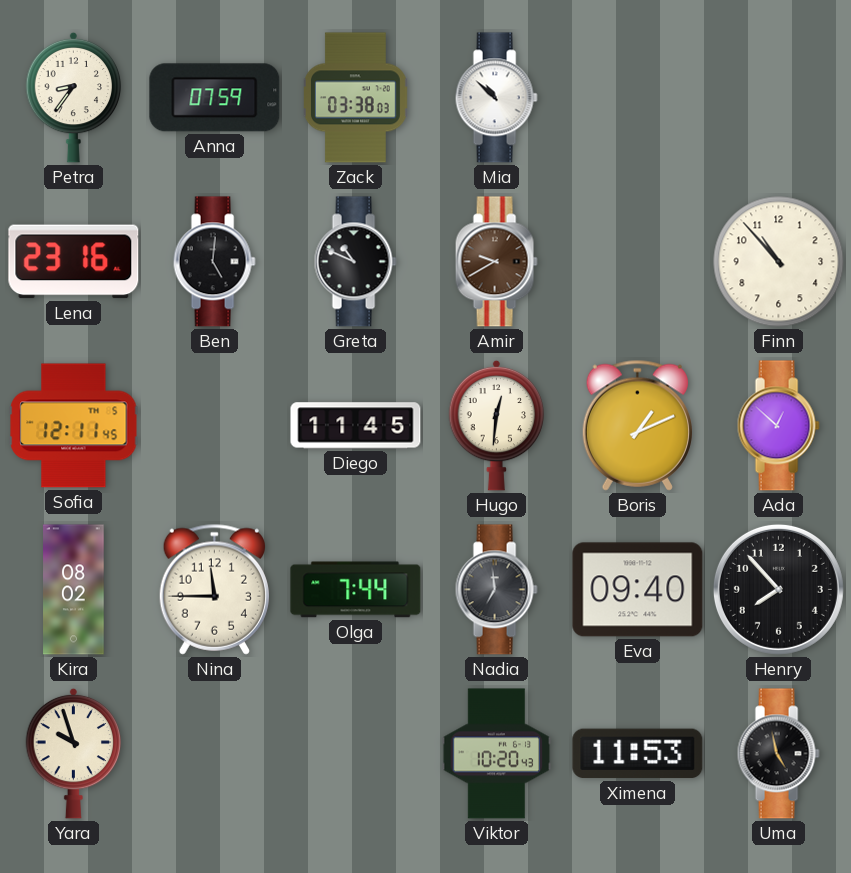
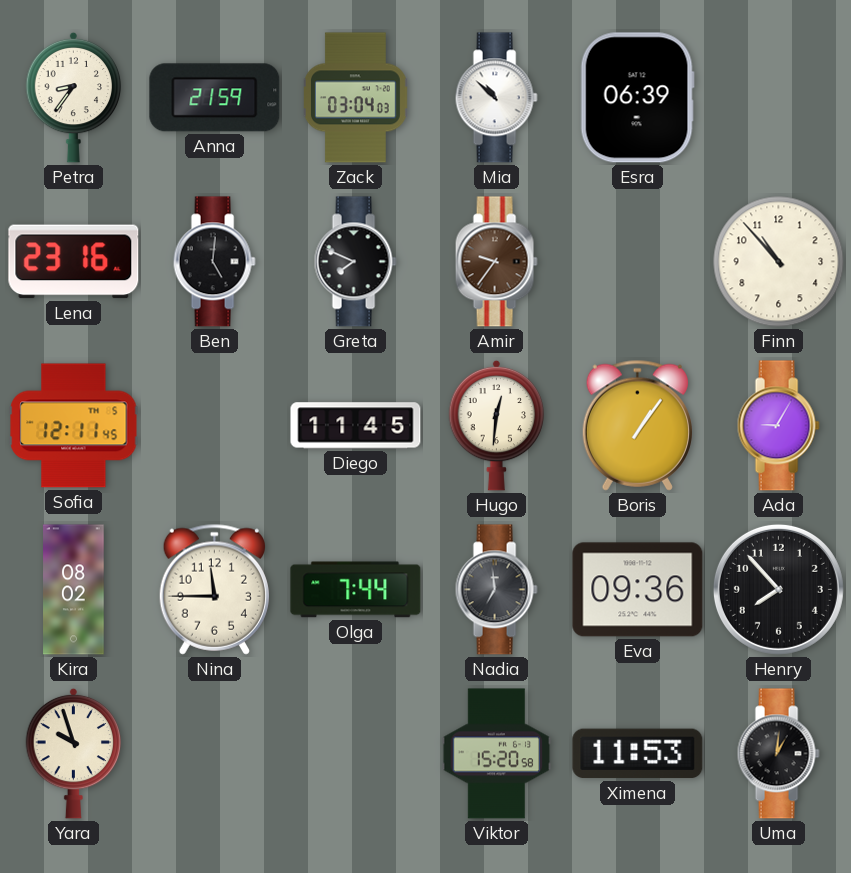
Anna: 07:59 -> 21:59 (215, 98)
Zack: 03:38 -> 03:04 (356, 98)
Esra: none -> 06:39 (637, 98)
Greta: 10:49 -> 7:49 (355, 262)
Amir: 9:40 -> 9:36 (496, 262)
Boris: 1:11 -> 1:06 (637, 425)
Ada: 12:52 -> 9:05 (778, 426)
Eva: 09:40 -> 09:36 (638, 590)
Viktor: 10:20 -> 15:20 (497, 754)
Uma: 4:58 -> 1:01 (778, 754)
